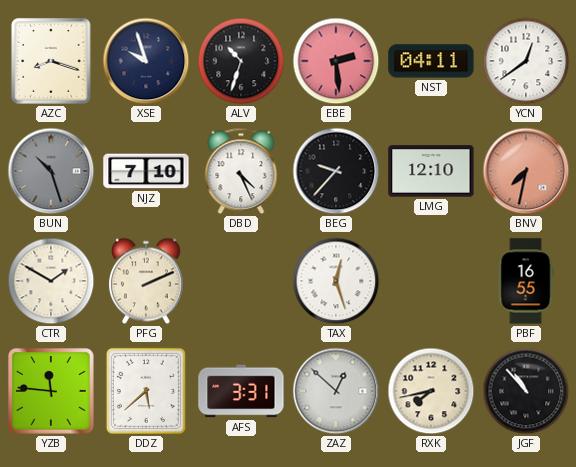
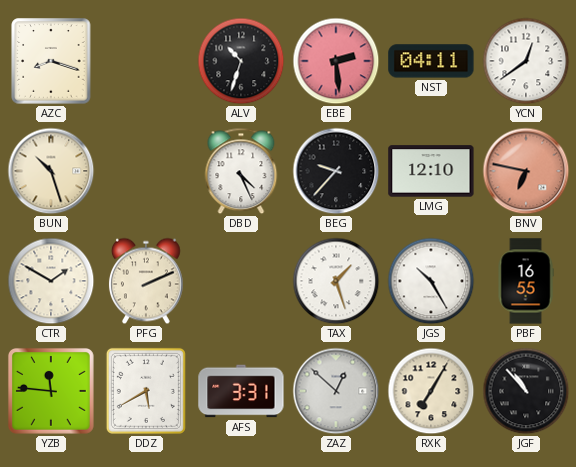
XSE: 9:57 -> none (146, 61)
BUN dial: grey -> cream (51, 171)
NJZ: 7:10 -> none (146, 171)
BNV: 7:32 -> 6:47 (526, 171)
TAX: 12:27 -> 1:27 (336, 281)
JGS: none -> 10:25 (431, 281)
DDZ: 5:38 -> 5:40 (146, 391)
RXK: 7:43 -> 7:05 (431, 391)
